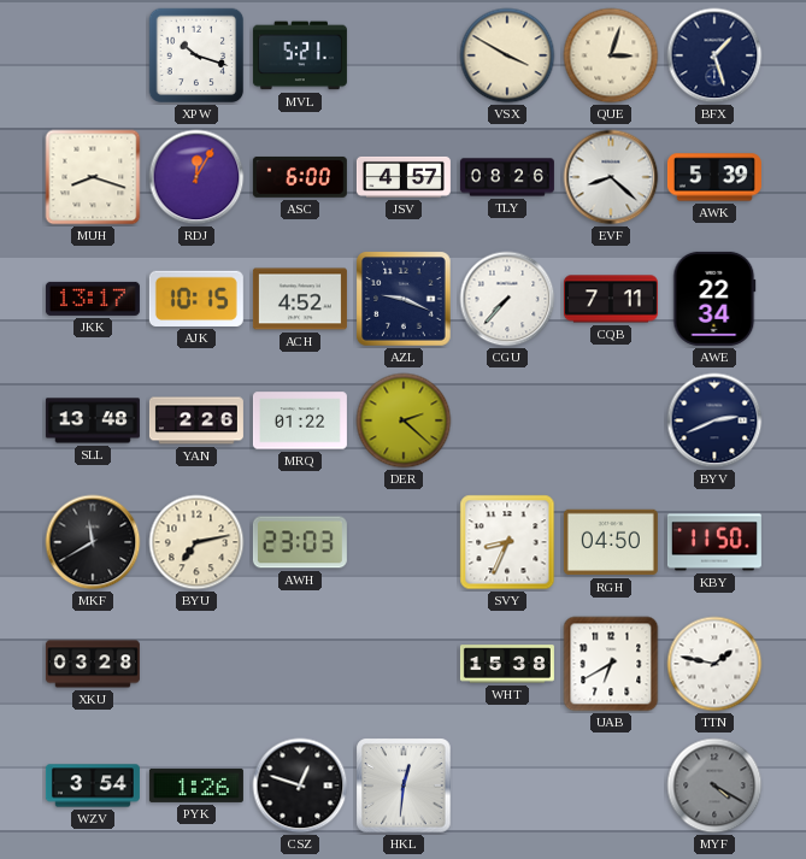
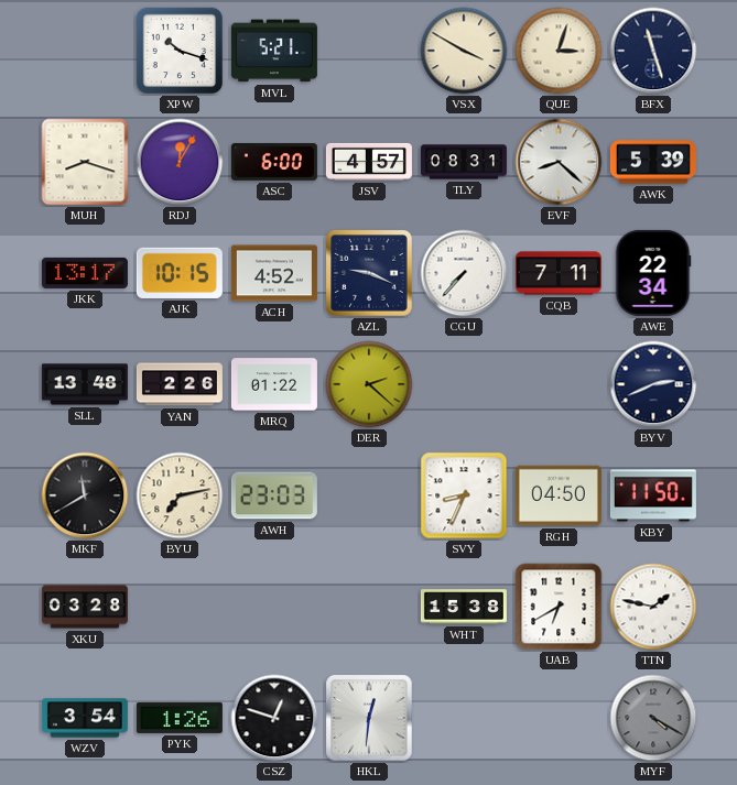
BFX: 1:27 -> 11:27 (653, 51)
TLY: 08:26 -> 08:31 (464, 162)
